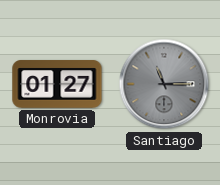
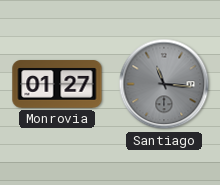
Santiago: 11:15 -> 11:16 (164, 84)
